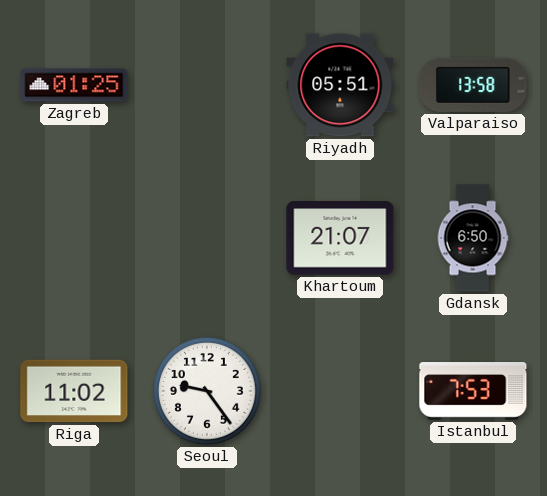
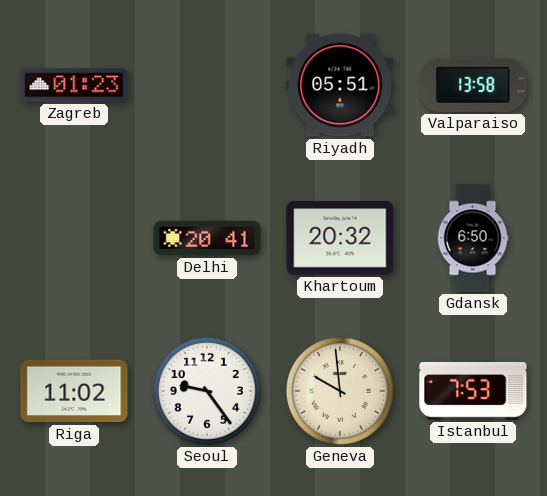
Zagreb: 01:25 -> 01:23 (74, 85)
Delhi: none -> 20:41 (207, 238)
Khartoum: 21:07 -> 20:32 (340, 238)
Geneva: none -> 9:59 (340, 391)
